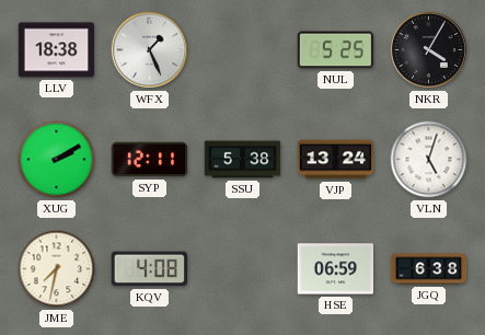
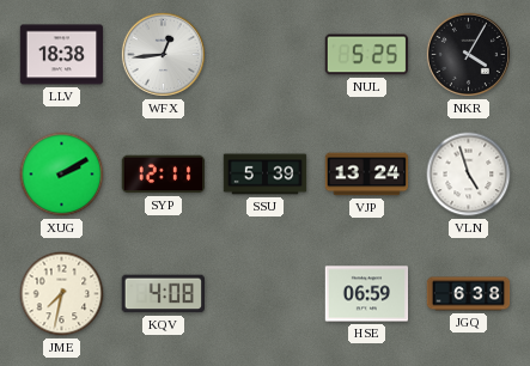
WFX: 1:26 -> 12:44 (163, 54)
SSU: 5:38 -> 5:39 (266, 175)
VLN: 5:03 -> 4:57 (469, 175)
